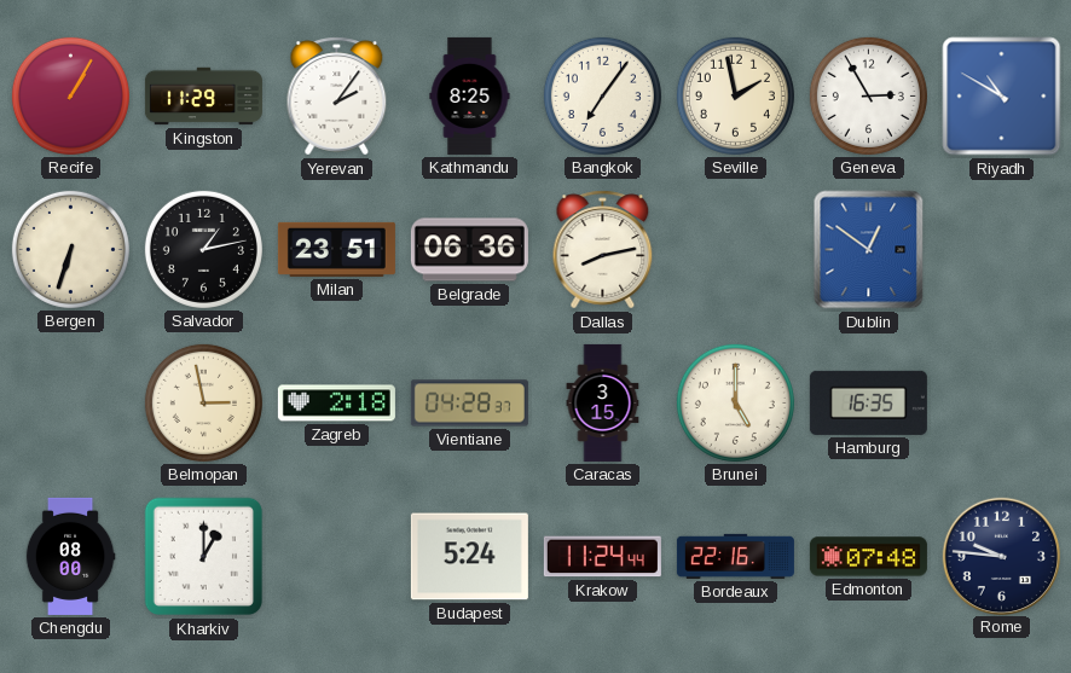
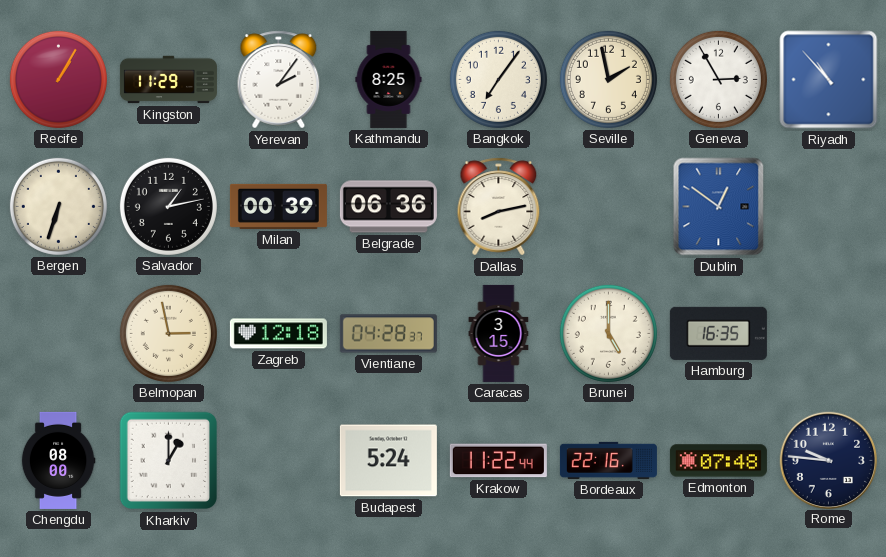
Riyadh: 10:50 -> 10:53 (829, 80)
Milan: 23:51 -> 00:39 (278, 206)
Zagreb: 2:18 -> 12:18 (278, 334)
Krakow: 11:24 -> 11:22 (498, 461)
